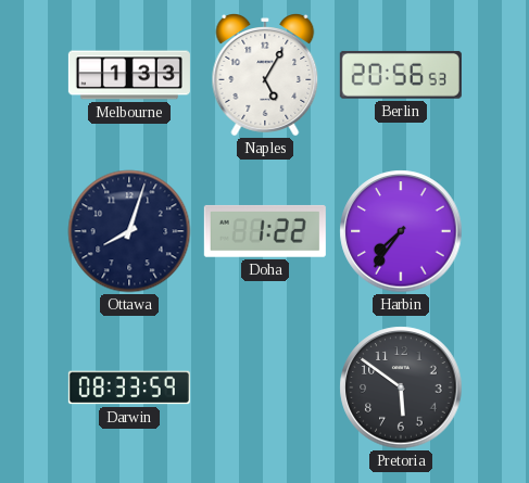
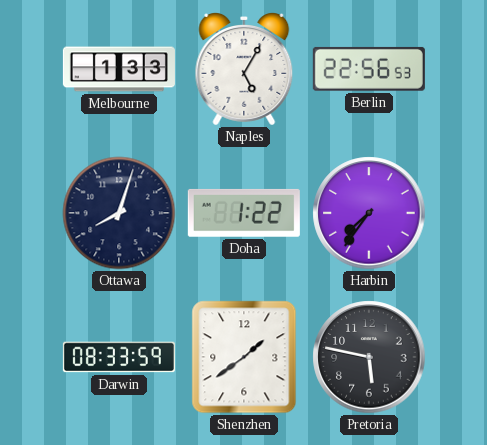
Berlin: 20:56 -> 22:56 (369, 69)
Shenzhen: none -> 1:39 (244, 357)
Pretoria: 5:51 -> 5:47 (369, 357)
